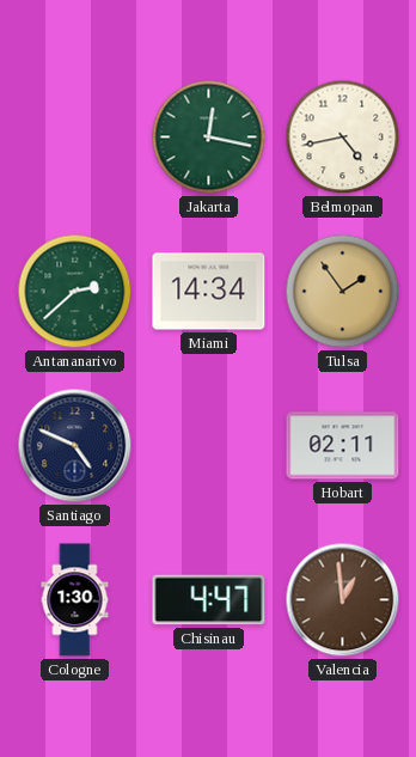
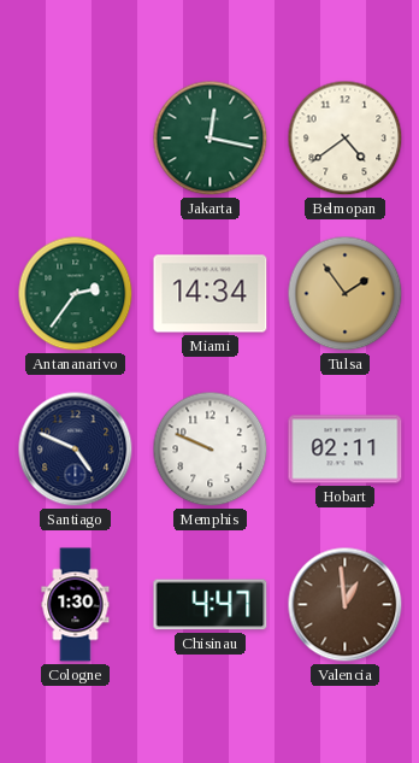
Belmopan: 4:43 -> 4:39 (346, 139)
Antananarivo: 2:38 -> 2:36 (76, 294)
Memphis: none -> 9:49 (211, 450)
